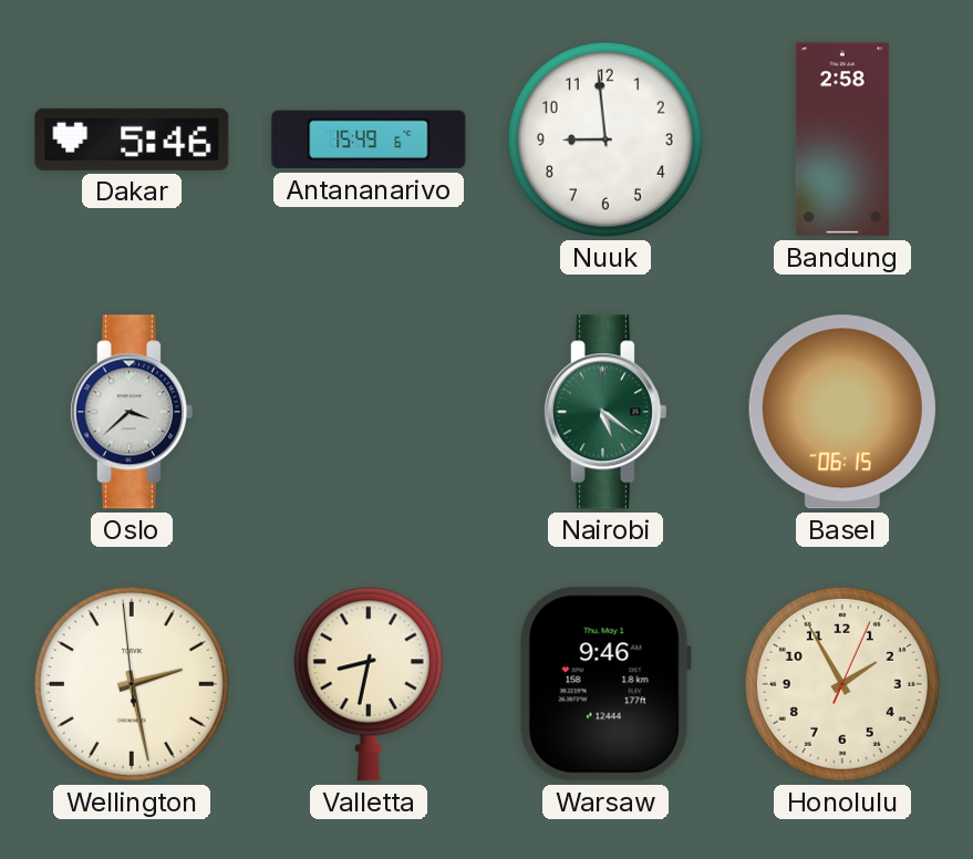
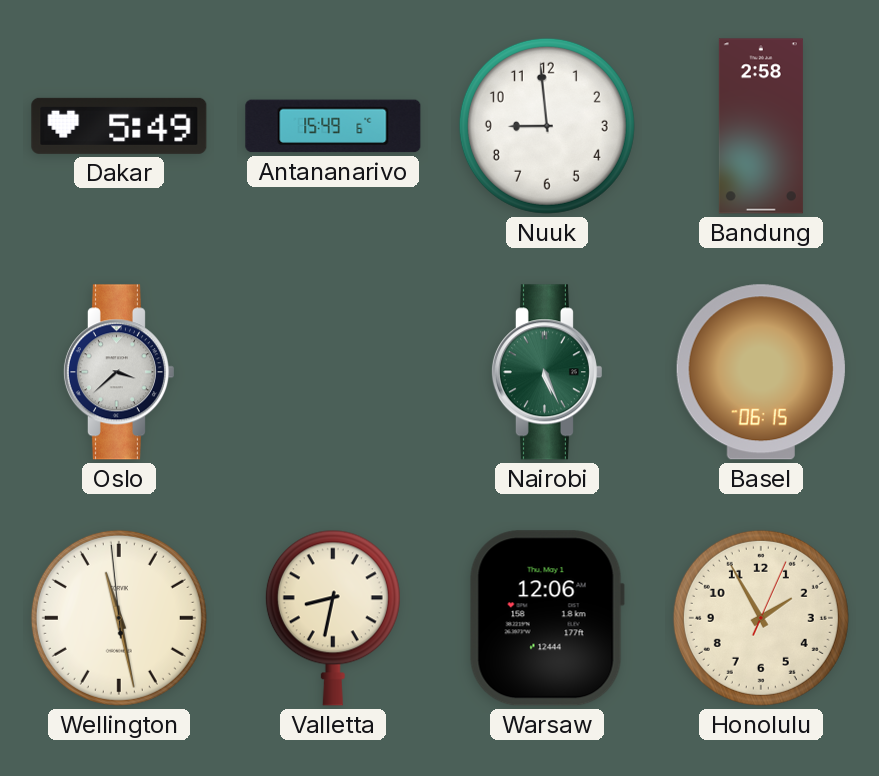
Dakar: 5:46 -> 5:49 (119, 126)
Nairobi: 5:21 -> 5:26 (546, 372)
Wellington: 2:27 -> 11:27 (119, 618)
Warsaw: 9:46 -> 12:06 (547, 618)
